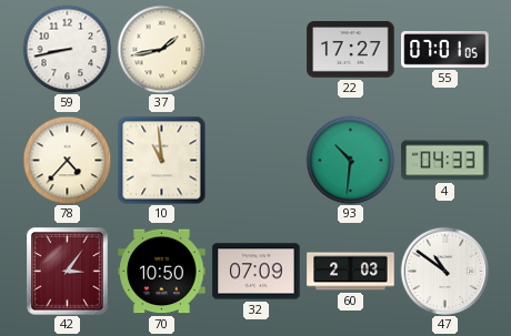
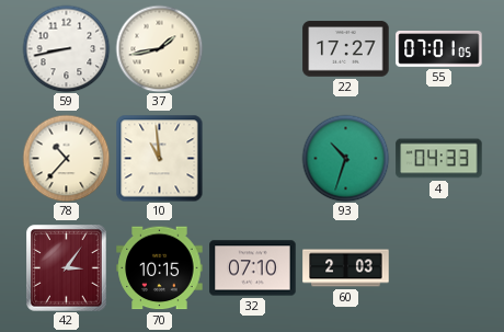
78: 4:37 -> 10:37 (66, 158)
93: 10:31 -> 10:33 (345, 158)
70: 10:50 -> 10:15 (160, 268)
32: 07:09 -> 07:10 (253, 268)
47: 10:51 -> none (444, 271)
